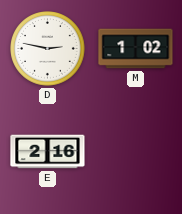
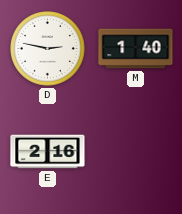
M: 1:02 -> 1:40 (136, 49)
